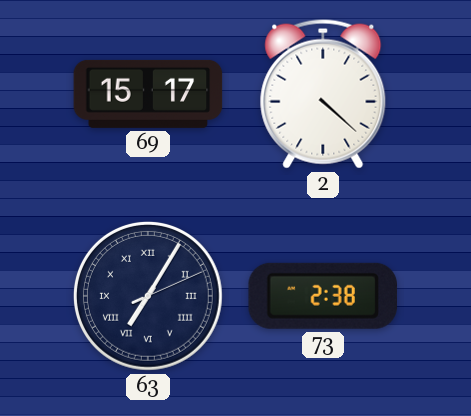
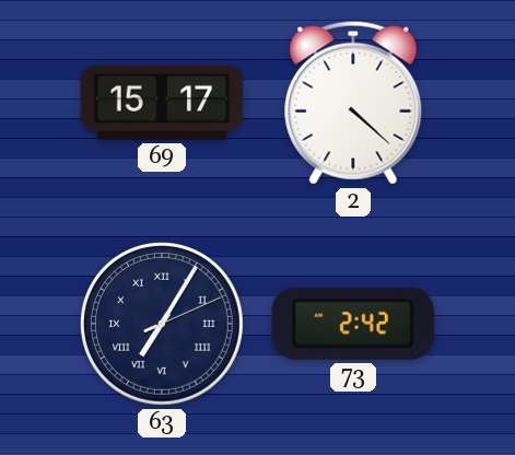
73: 2:38 -> 2:42 (352, 324)
